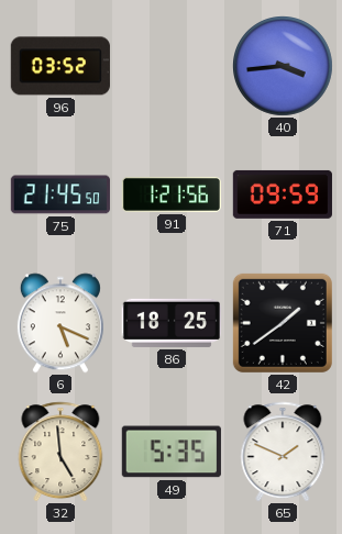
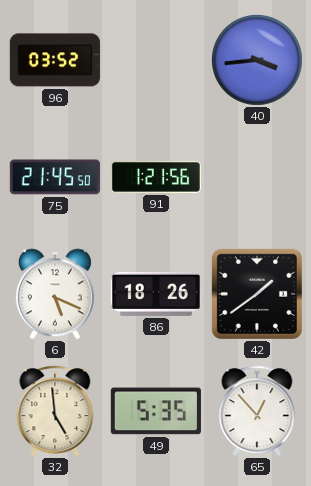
71: 09:59 -> none (283, 194)
86: 18:25 -> 18:26 (155, 294)
65: 1:49 -> 12:53 (257, 411)
